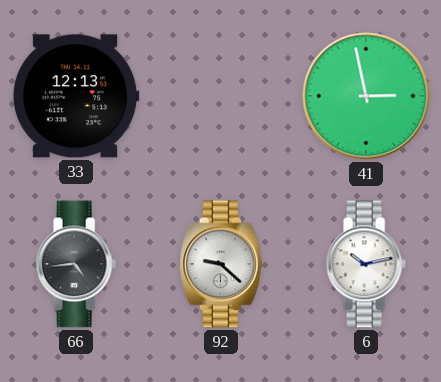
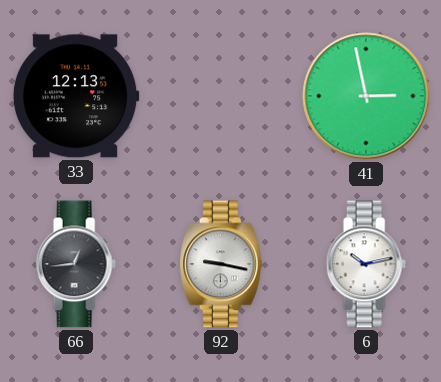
66: 4:44 -> 12:44 (76, 264)
92: 9:22 -> 9:17 (222, 264)
